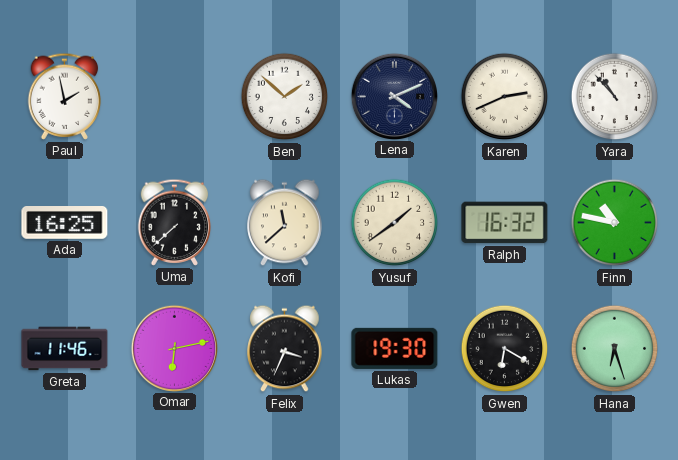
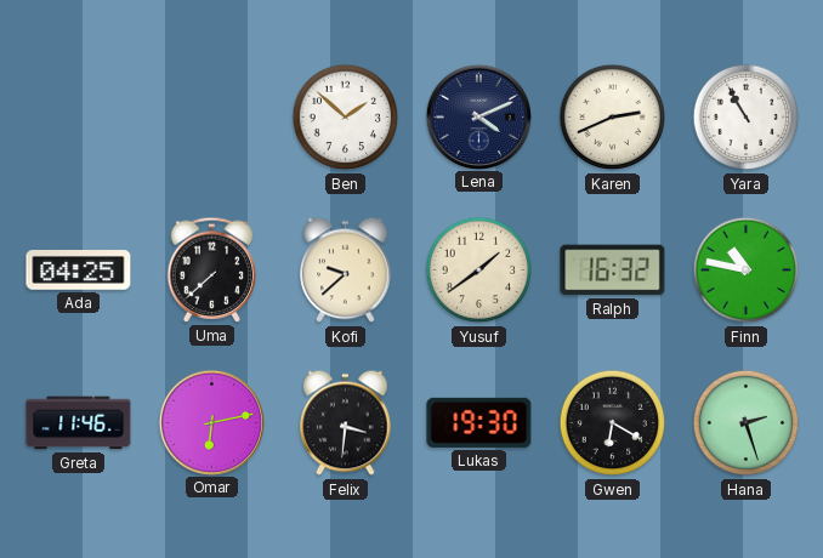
Paul: 1:58 -> none (65, 96)
Yara: 10:53 -> 10:55 (747, 118)
Ada: 16:25 -> 04:25 (79, 271)
Kofi: 11:38 -> 9:38 (346, 271)
Felix: 3:34 -> 3:31 (346, 423)
Hana: 6:27 -> 2:27 (747, 423)
